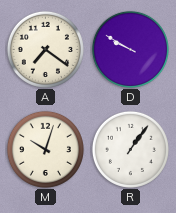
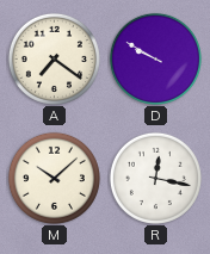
M: 10:03 -> 10:08 (54, 178)
R: 1:06 -> 12:17 (155, 178)
